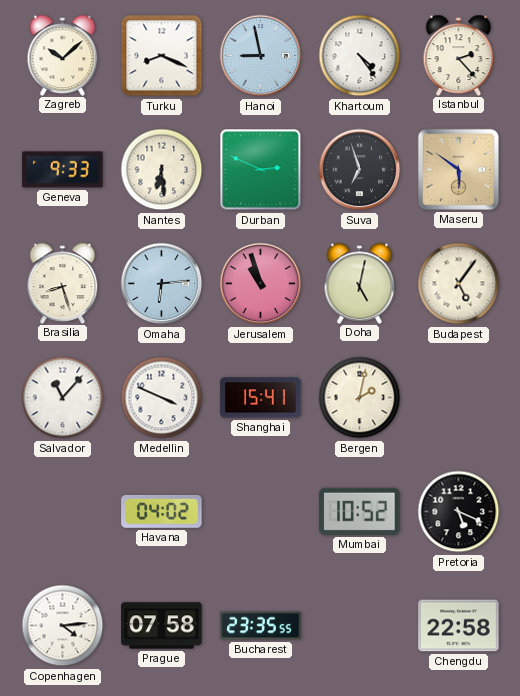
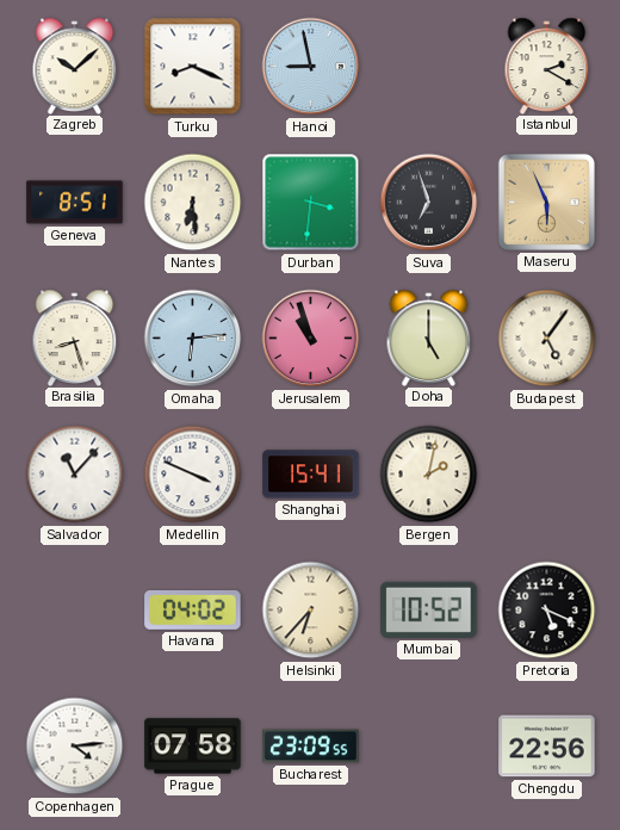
Khartoum: 4:24 -> none (360, 56)
Istanbul: 2:23 -> 2:20 (547, 66)
Geneva: 9:33 -> 8:51 (75, 203)
Durban: 2:49 -> 3:31 (311, 203)
Maseru: 5:51 -> 5:56 (546, 202)
Doha: 5:02 -> 5:00 (429, 337)
Helsinki: none -> 6:37 (311, 611)
Bucharest: 23:35 -> 23:09 (311, 747)
Chengdu: 22:58 -> 22:56 (547, 747)
